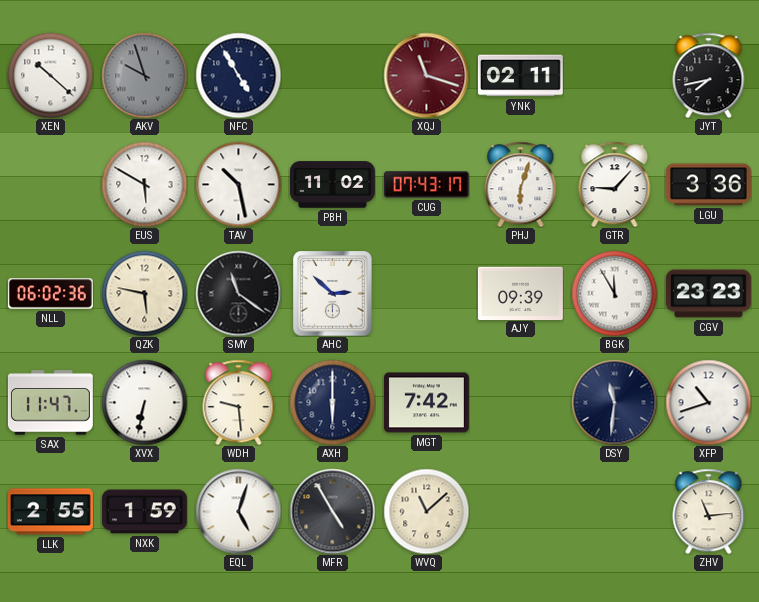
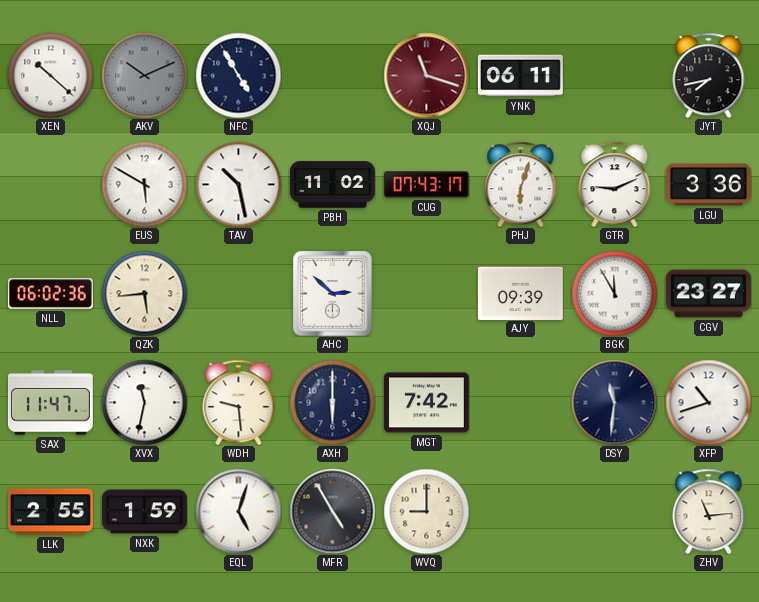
AKV: 9:57 -> 10:11 (144, 75)
YNK: 02:11 -> 06:11 (520, 76)
GTR: 9:07 -> 9:11 (615, 184)
QZK: 5:47 -> 5:44 (144, 293)
SMY: 11:21 -> none (238, 293)
CGV: 23:23 -> 23:27 (708, 294)
XVX: 6:32 -> 11:32 (144, 402)
WVQ: 11:08 -> 9:00 (426, 511)
